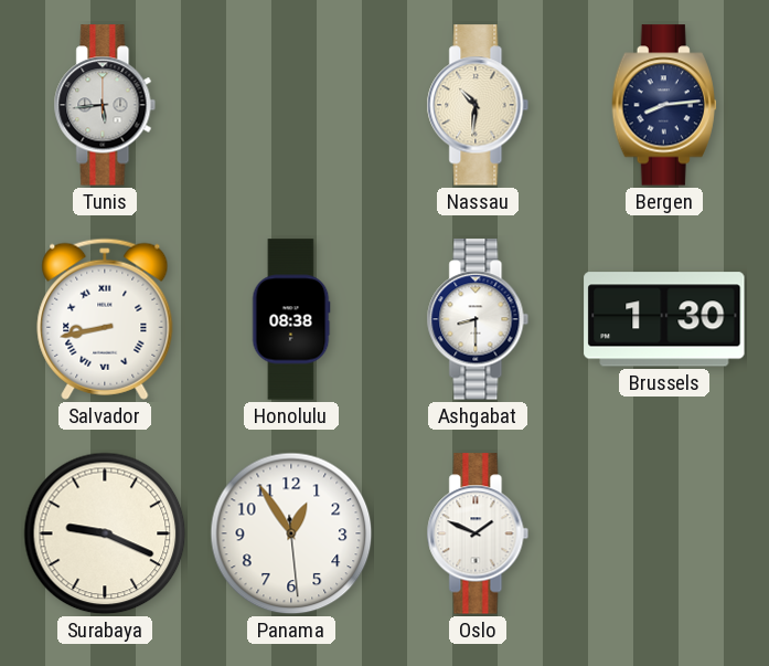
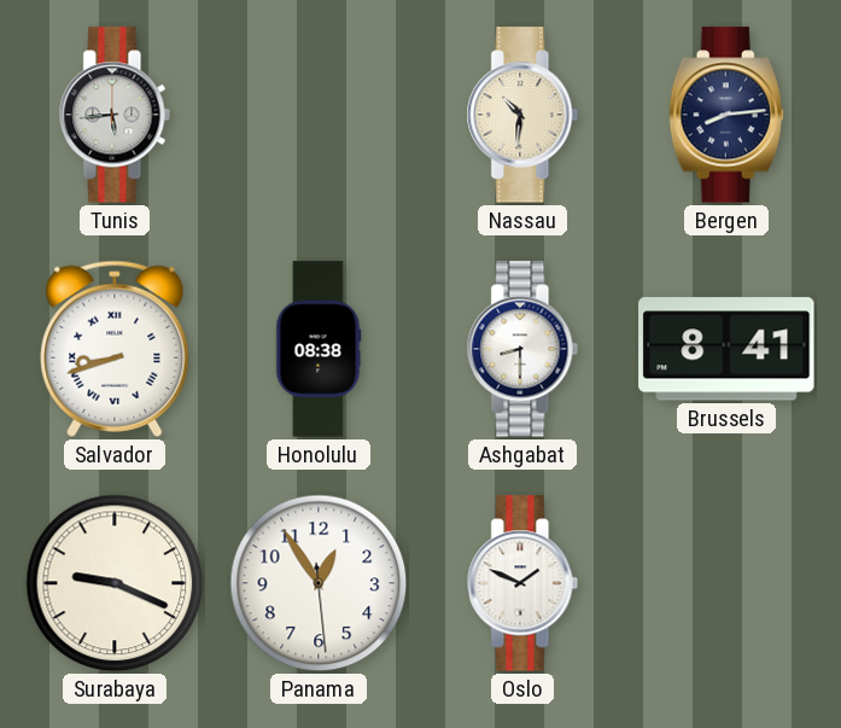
Salvador: 8:43 -> 8:42 (115, 349)
Brussels: 1:30 -> 8:41 (726, 349)
